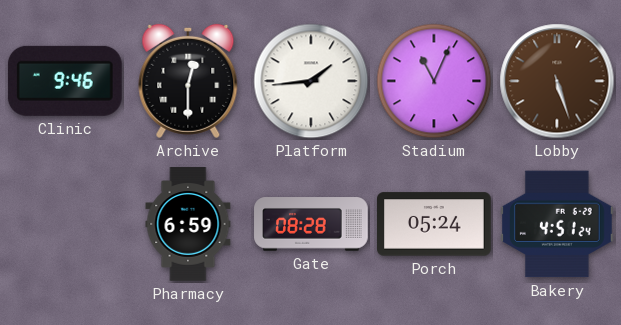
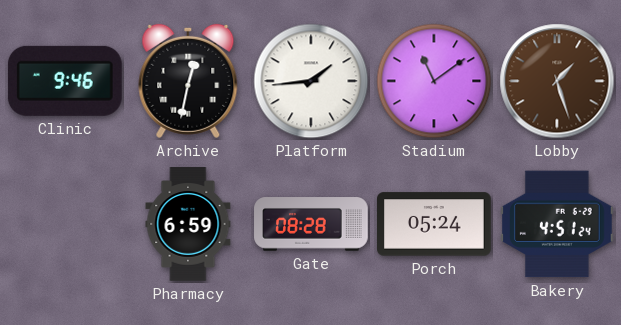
Archive: 12:30 -> 12:32 (188, 81)
Stadium: 11:04 -> 11:09 (434, 81)
Lobby: 5:27 -> 1:27 (557, 81)
